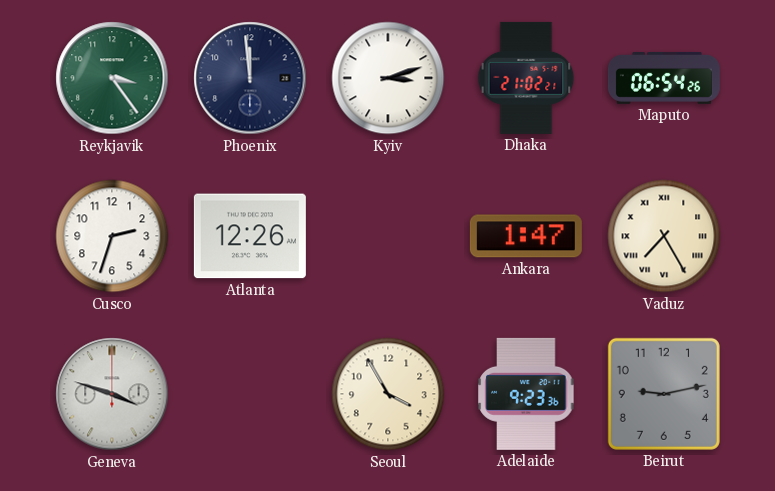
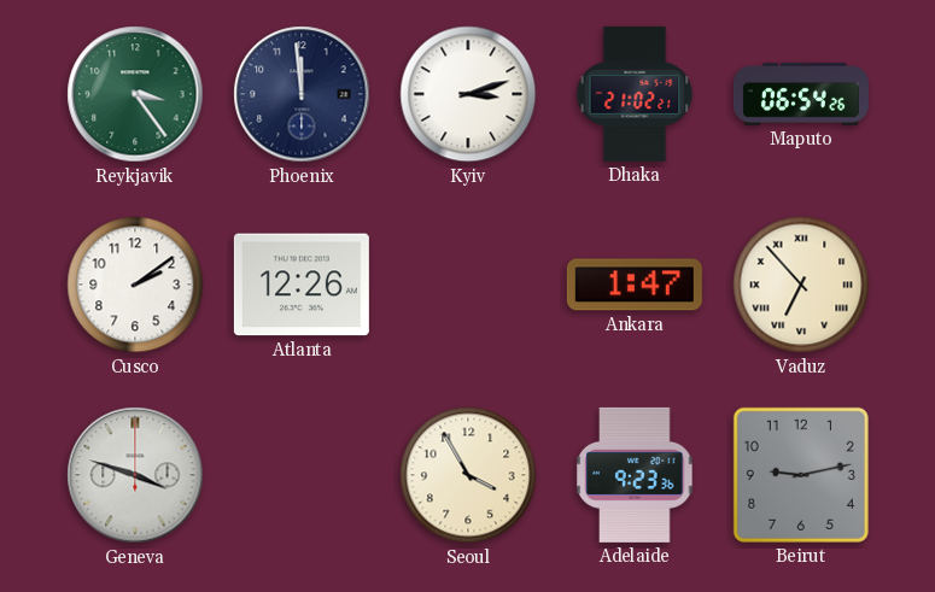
Cusco: 2:33 -> 2:09 (135, 285)
Vaduz: 7:25 -> 6:53 (801, 285)
